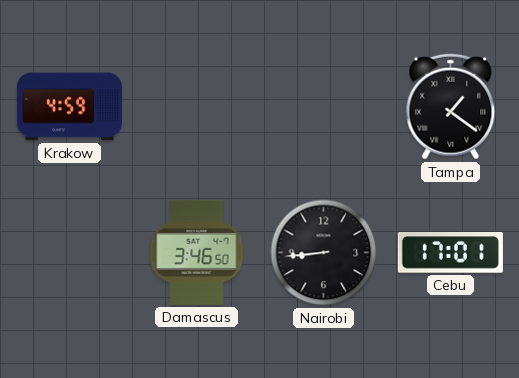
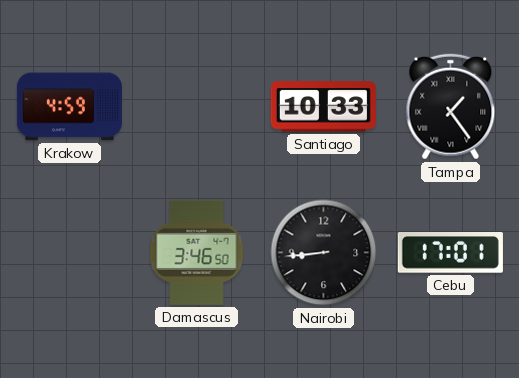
Santiago: none -> 10:33 (323, 107)
Tampa: 1:21 -> 1:24 (451, 107)
